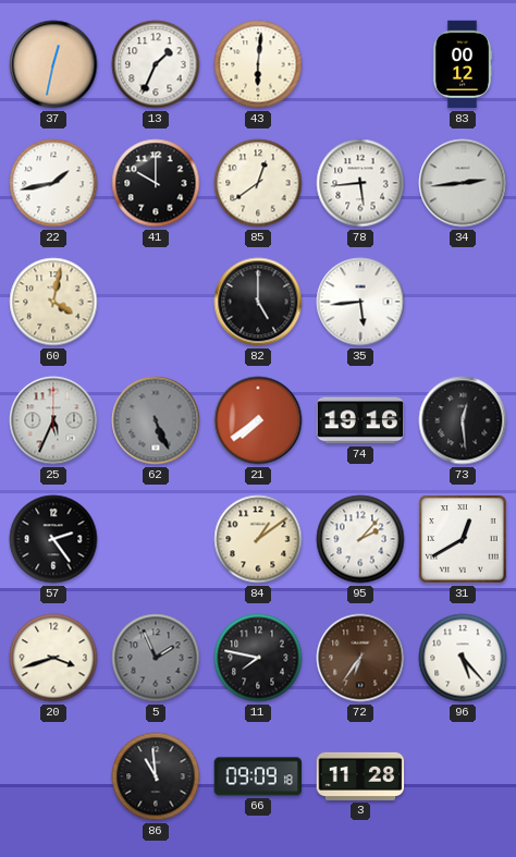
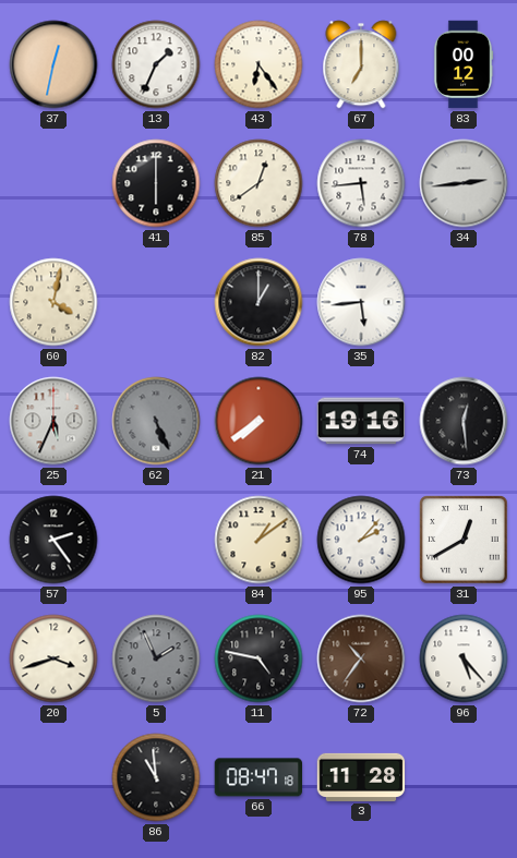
43: 6:01 -> 6:24 (258, 64)
67: none -> 7:00 (361, 64)
22: 1:43 -> none (53, 183)
41: 10:00 -> 6:00 (156, 183)
82: 5:00 -> 1:00 (258, 302)
11: 7:47 -> 4:47 (258, 658)
72: 6:36 -> 10:36 (361, 658)
66: 09:09 -> 08:47 (258, 777)
